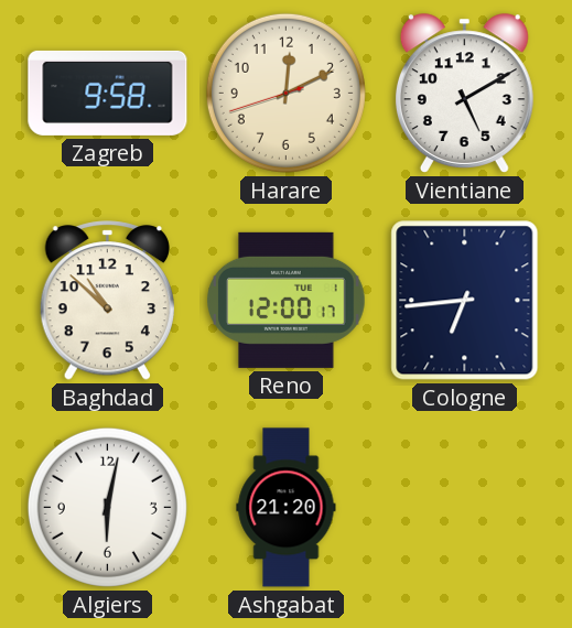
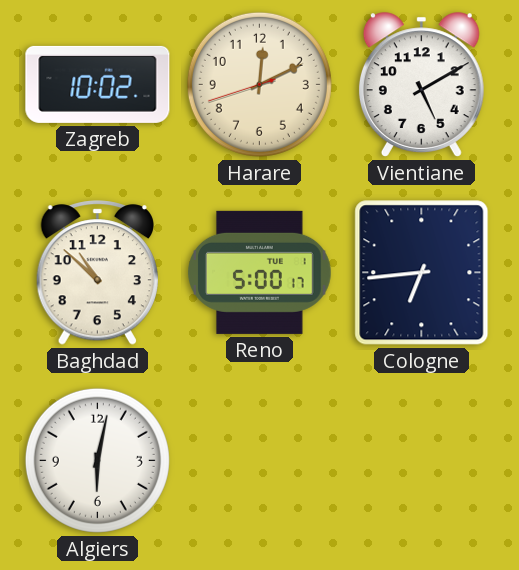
Zagreb: 9:58 -> 10:02 (98, 84)
Reno: 12:00 -> 5:00 (260, 272)
Ashgabat: 21:20 -> none (287, 508)
